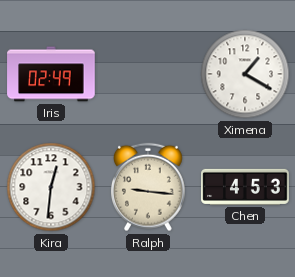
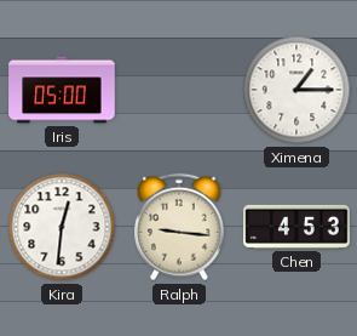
Iris: 02:49 -> 05:00 (62, 90)
Ximena: 1:20 -> 1:15 (296, 90)
